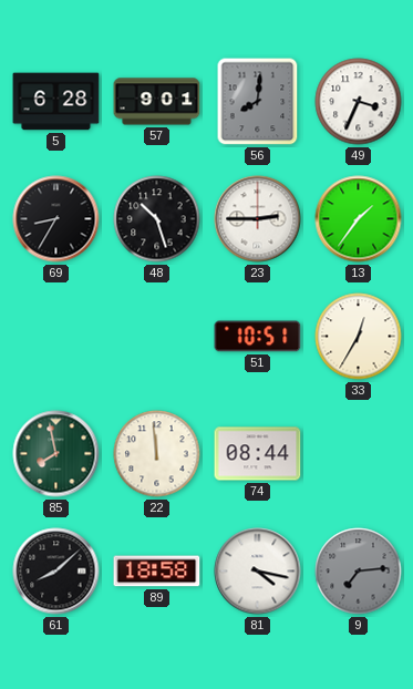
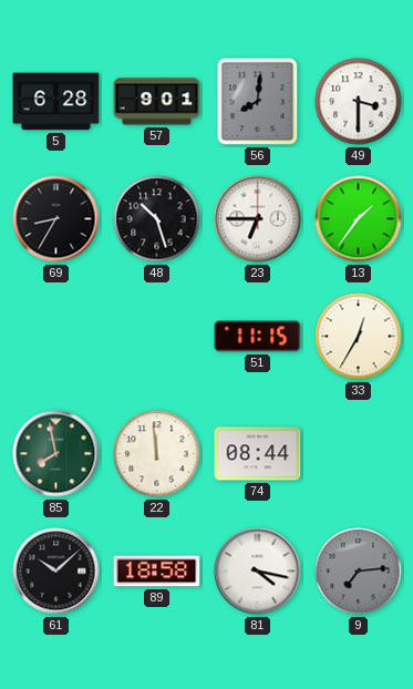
49: 3:34 -> 3:30 (359, 102)
23: 2:45 -> 6:45 (258, 219)
51: 10:51 -> 11:15 (258, 337)
61: 8:08 -> 10:08 (56, 572)
